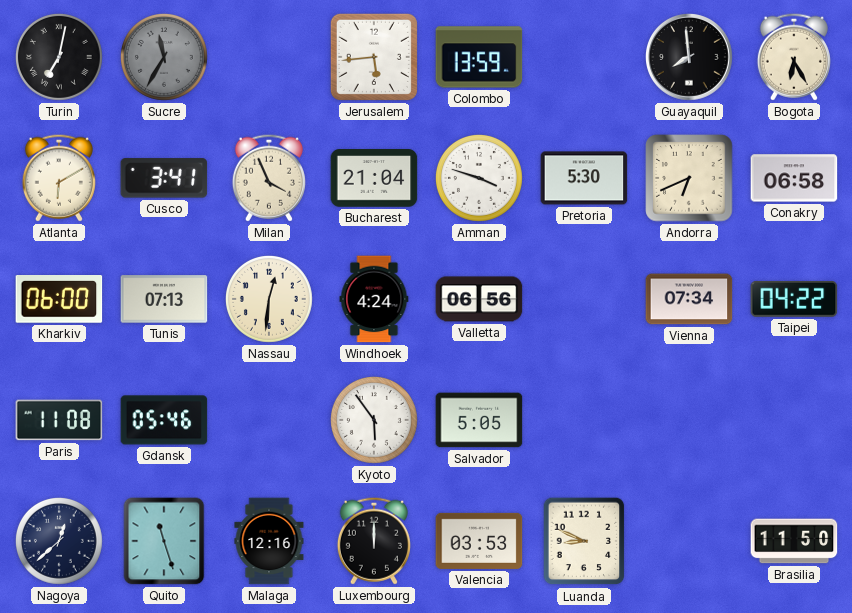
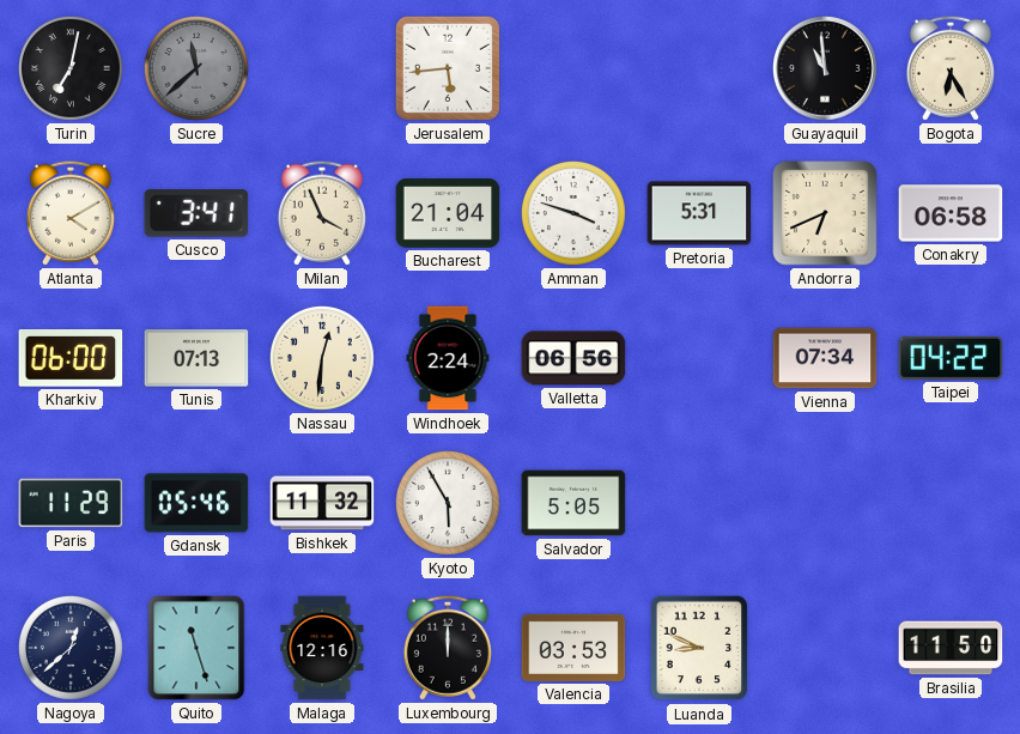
Sucre: 11:35 -> 11:38 (196, 68)
Colombo: 13:59 -> none (479, 57)
Guayaquil: 7:59 -> 10:59 (826, 69)
Atlanta: 6:10 -> 4:10 (71, 213)
Pretoria: 5:30 -> 5:31 (699, 213)
Windhoek: 4:24 -> 2:24 (448, 358)
Paris: 11:08 -> 11:29 (71, 503)
Bishkek: none -> 11:32 (322, 503)
Kyoto: 5:54 -> 5:55 (448, 503)
